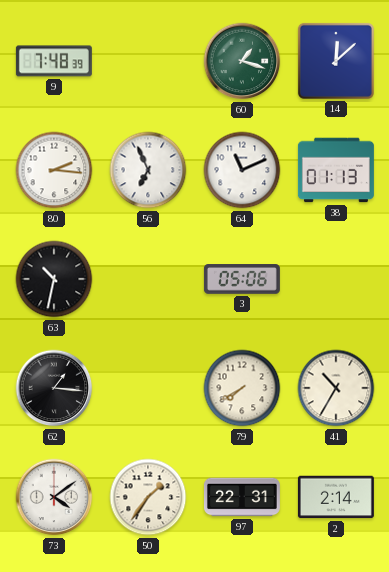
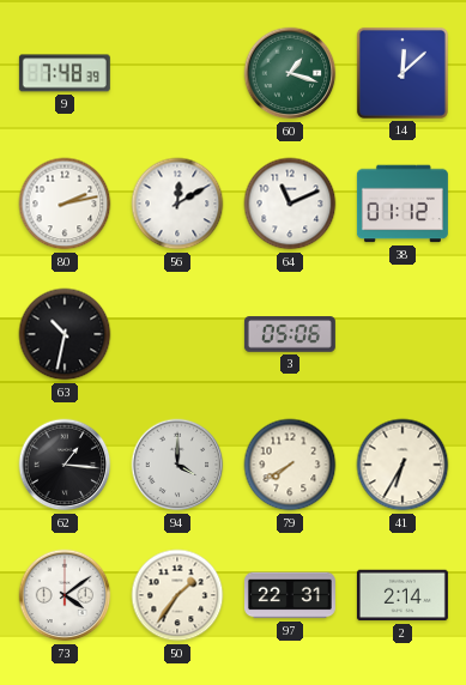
80: 2:16 -> 2:13 (65, 204)
56: 6:56 -> 12:10 (177, 204)
38: 01:13 -> 01:12 (403, 204)
94: none -> 4:00 (177, 465)
41: 10:35 -> 6:35 (403, 465)
